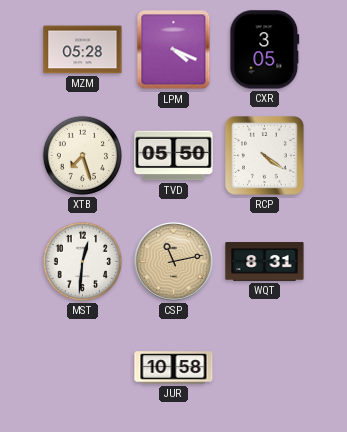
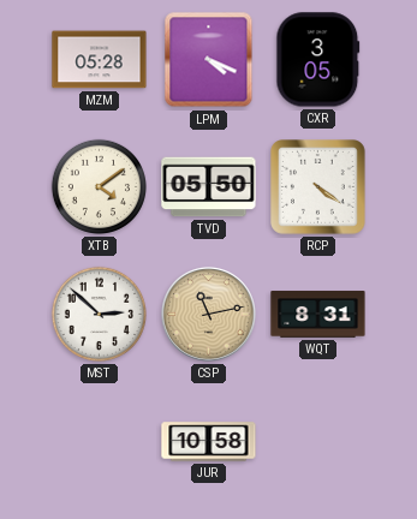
XTB: 7:27 -> 4:09 (99, 186)
MST: 12:31 -> 2:52 (99, 314)
